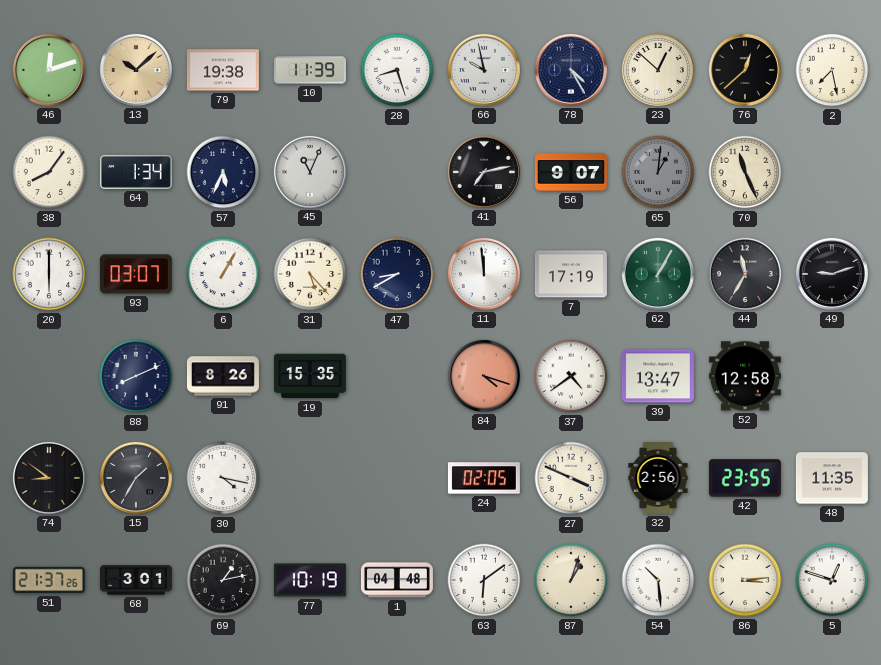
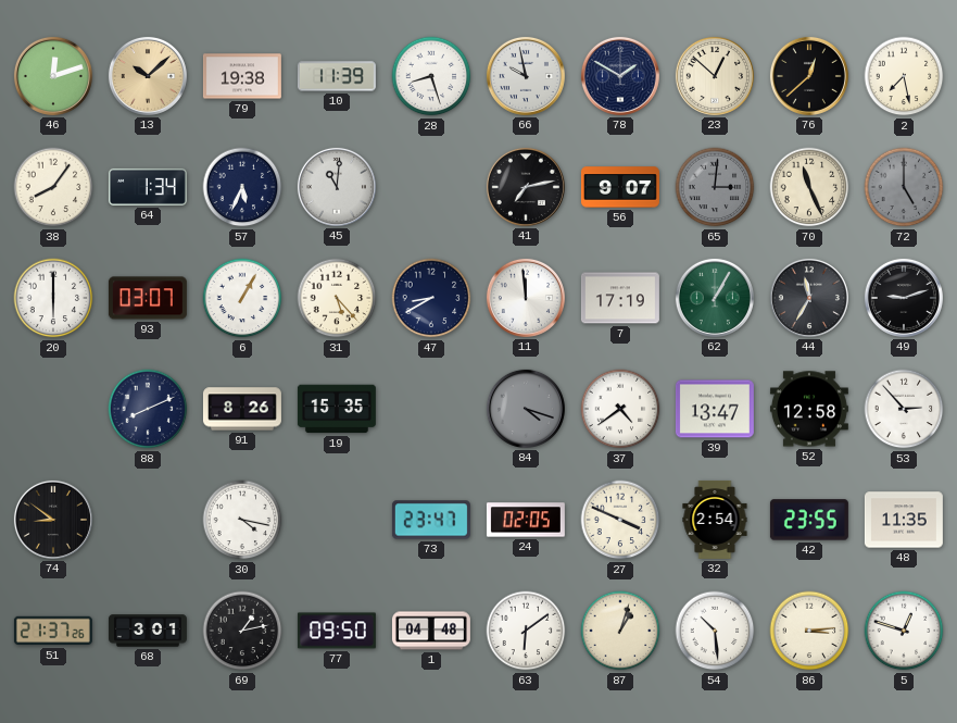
78: 4:25 -> 1:50 (620, 76)
45: 11:04 -> 11:01 (337, 187)
65: 1:01 -> 3:01 (715, 187)
72: none -> 5:00 (904, 187)
84 dial: salmon -> grey (526, 409)
53: none -> 2:53 (904, 409)
15: 1:35 -> none (136, 478)
73: none -> 23:47 (431, 520)
32: 2:56 -> 2:54 (715, 520)
77: 10:19 -> 09:50 (337, 631)
